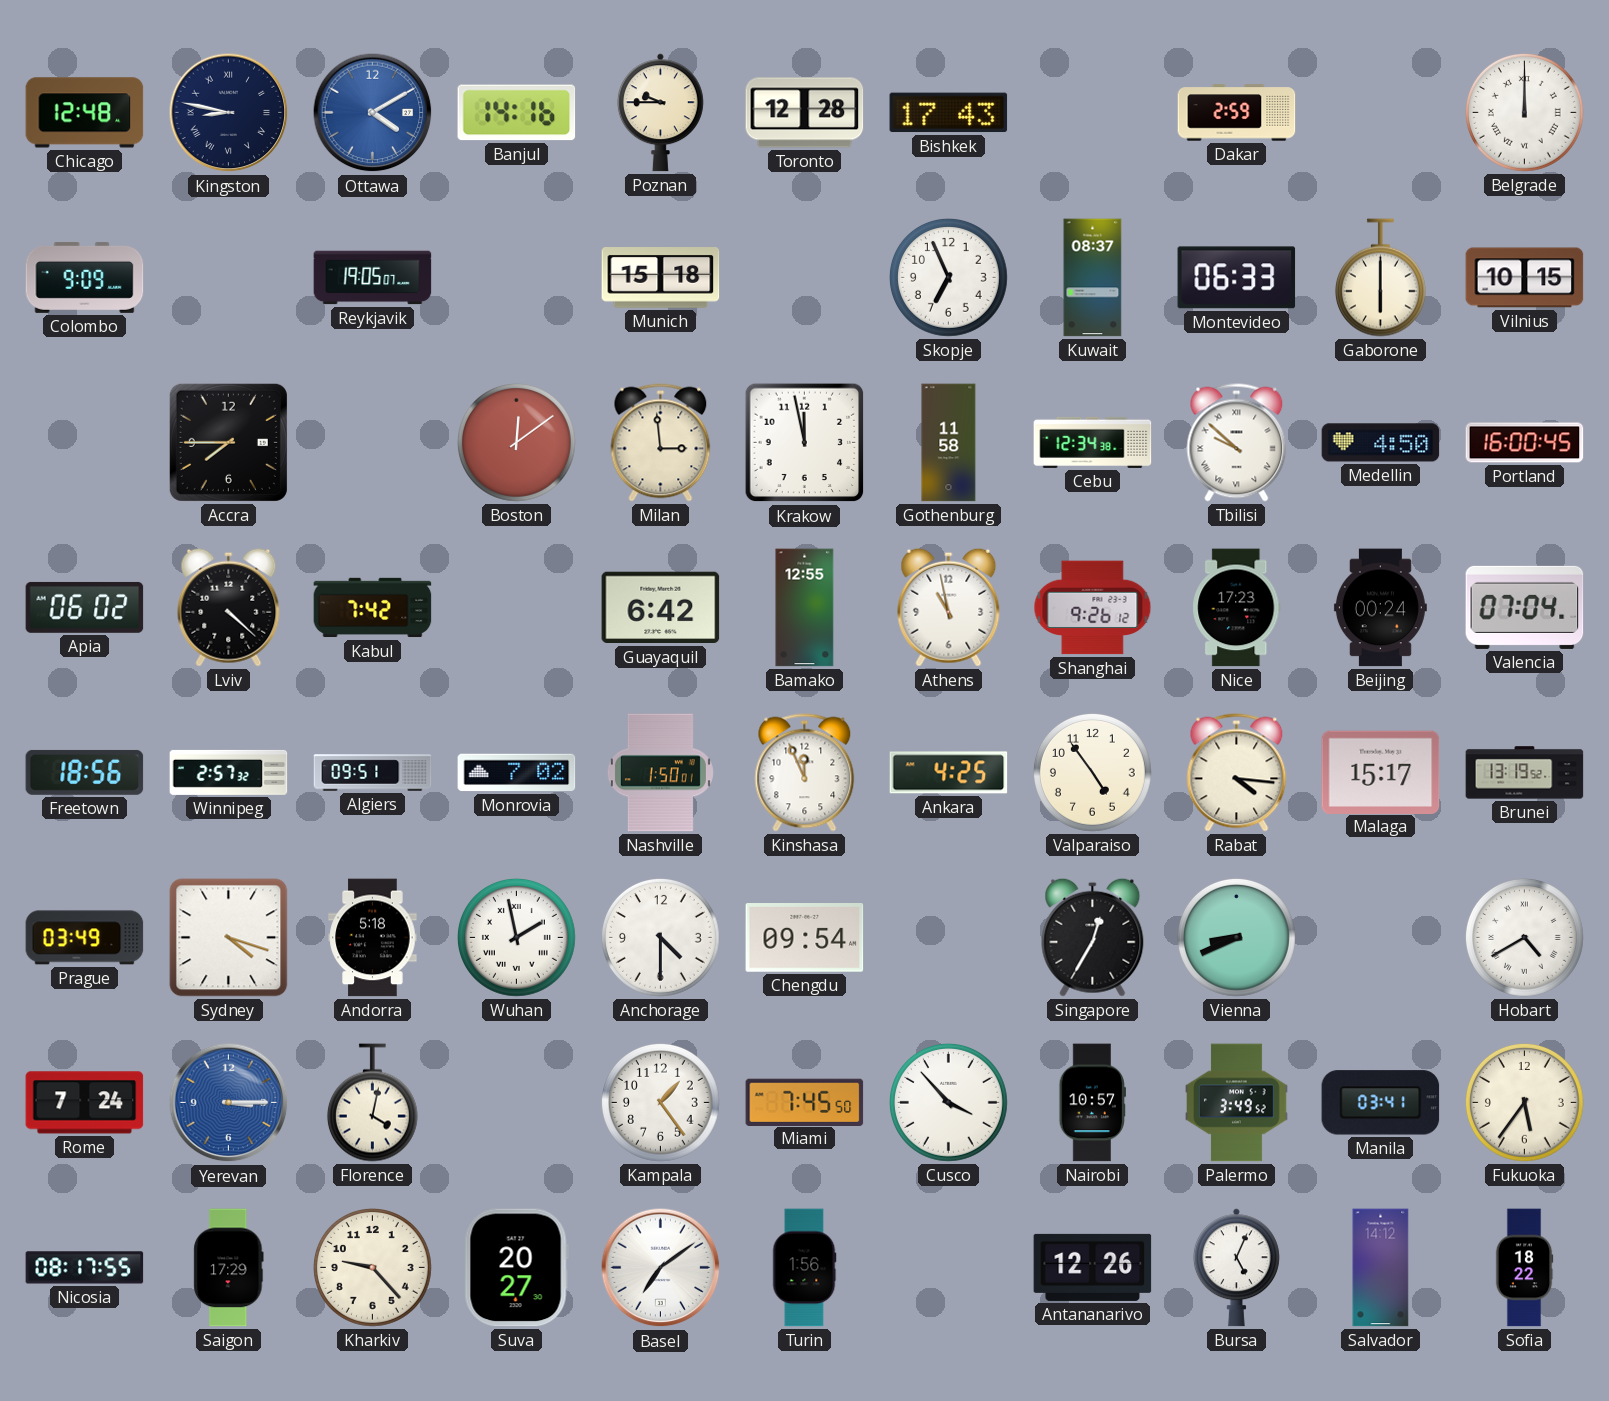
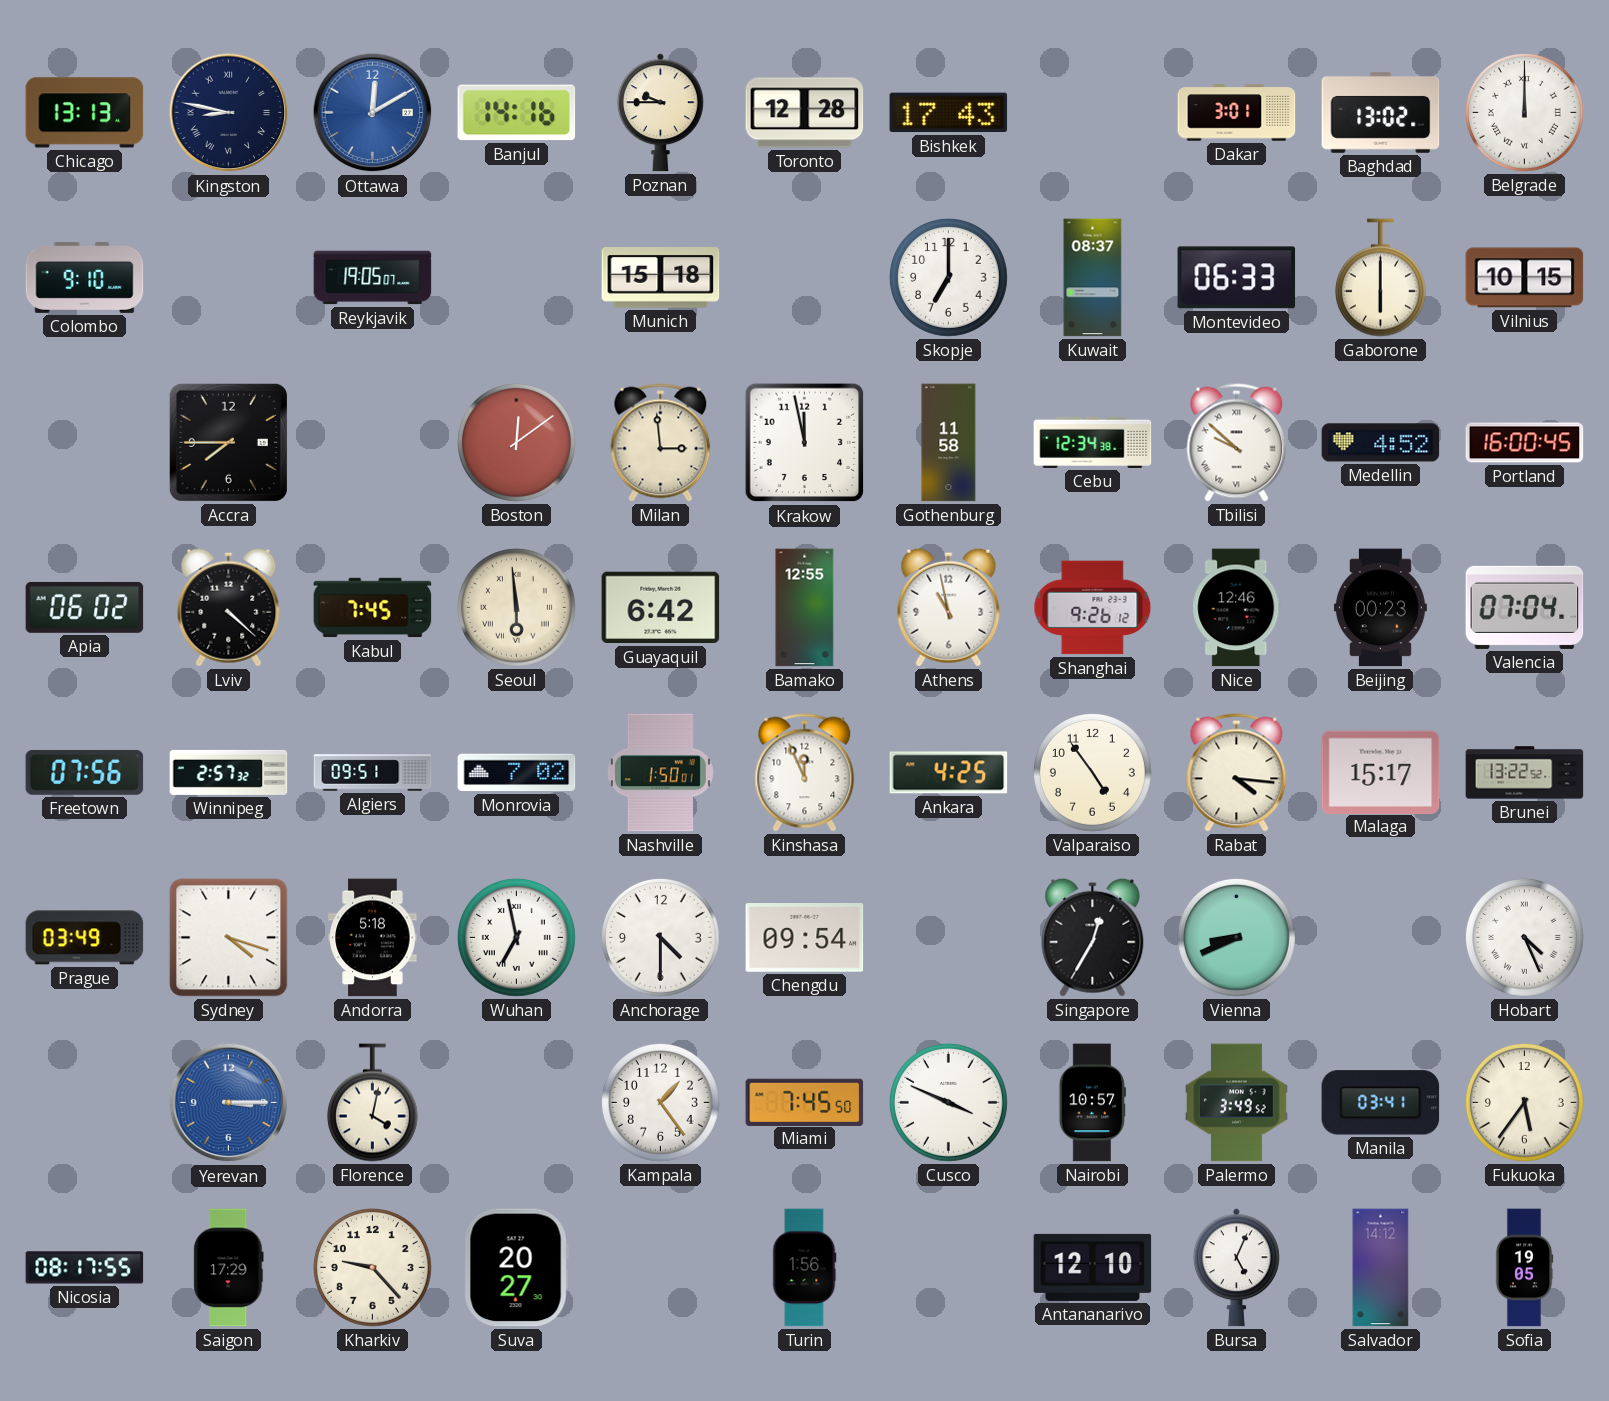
Chicago: 12:48 -> 13:13 (85, 113)
Ottawa: 4:10 -> 12:10 (373, 113)
Dakar: 2:59 -> 3:01 (1237, 113)
Baghdad: none -> 13:02 (1381, 112)
Colombo: 9:09 -> 9:10 (85, 277)
Skopje: 6:56 -> 7:00 (948, 277)
Medellin: 4:50 -> 4:52 (1381, 443)
Kabul: 7:42 -> 7:45 (373, 608)
Seoul: none -> 5:59 (516, 607)
Nice: 17:23 -> 12:46 (1237, 608)
Beijing: 00:24 -> 00:23 (1380, 608)
Freetown: 18:56 -> 07:56 (85, 772)
Brunei: 13:19 -> 13:22 (1525, 773)
Wuhan: 1:58 -> 6:58 (516, 937)
Hobart: 4:40 -> 4:26 (1524, 937)
Rome: 7:24 -> none (85, 1103)
Cusco: 3:53 -> 3:49 (948, 1102)
Basel: 7:09 -> none (661, 1268)
Antananarivo: 12:26 -> 12:10 (1093, 1267)
Sofia: 18:22 -> 19:05 (1524, 1268)
